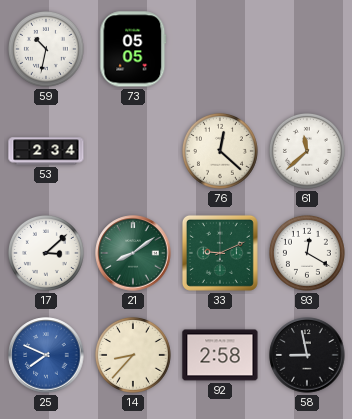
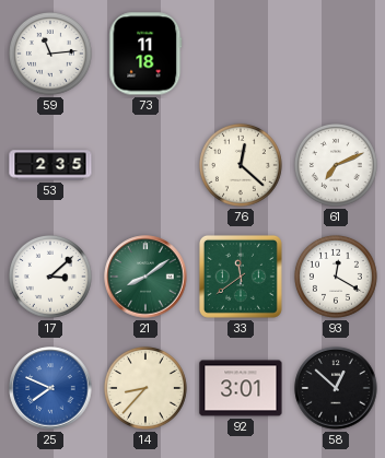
59: 10:32 -> 11:14 (50, 54)
73: 05:05 -> 11:18 (145, 54)
53: 2:34 -> 2:35 (50, 165)
61: 11:38 -> 7:11 (336, 165)
33: 9:11 -> 11:39 (241, 277)
92: 2:58 -> 3:01 (241, 388)
58: 8:58 -> 12:52 (336, 388)
